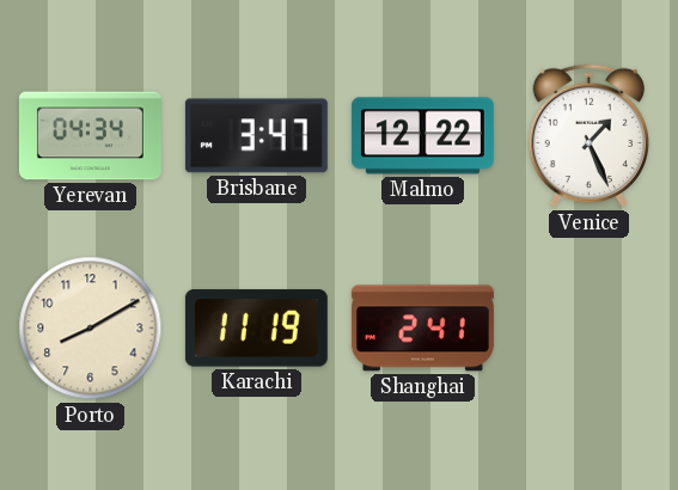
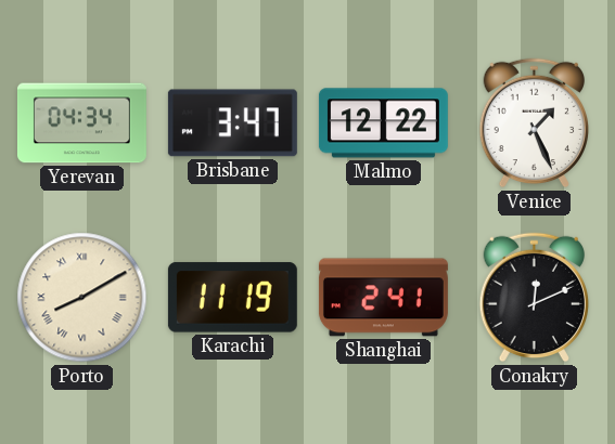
Porto numerals: Arabic -> Roman (82, 298)
Conakry: none -> 12:11 (534, 298)
